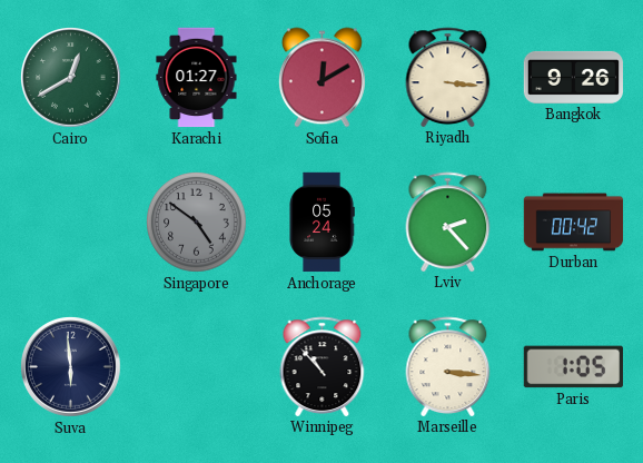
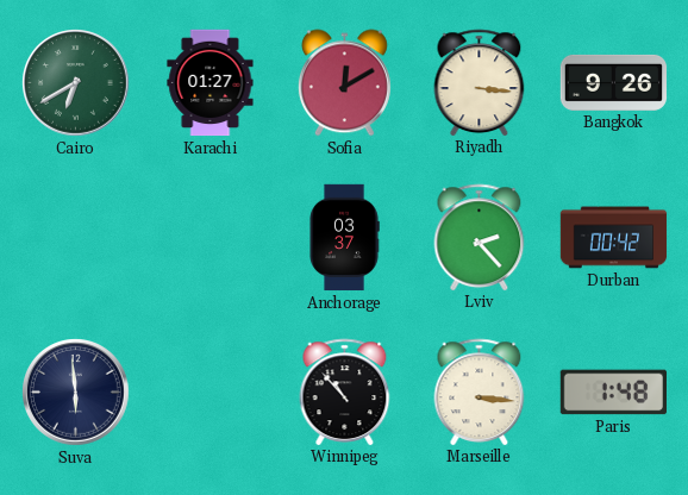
Cairo: 12:40 -> 6:40 (76, 83)
Singapore: 4:51 -> none (197, 223)
Anchorage: 05:24 -> 03:37 (344, 238)
Paris: 1:05 -> 1:48 (613, 393)
